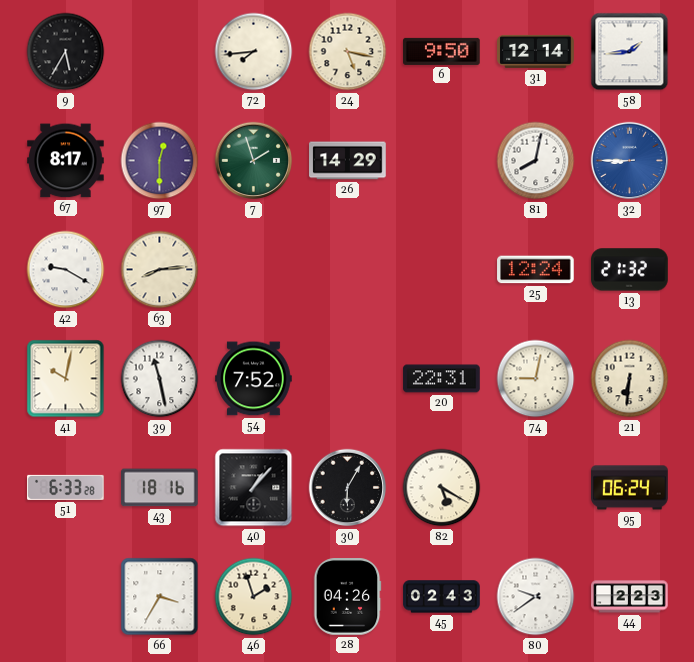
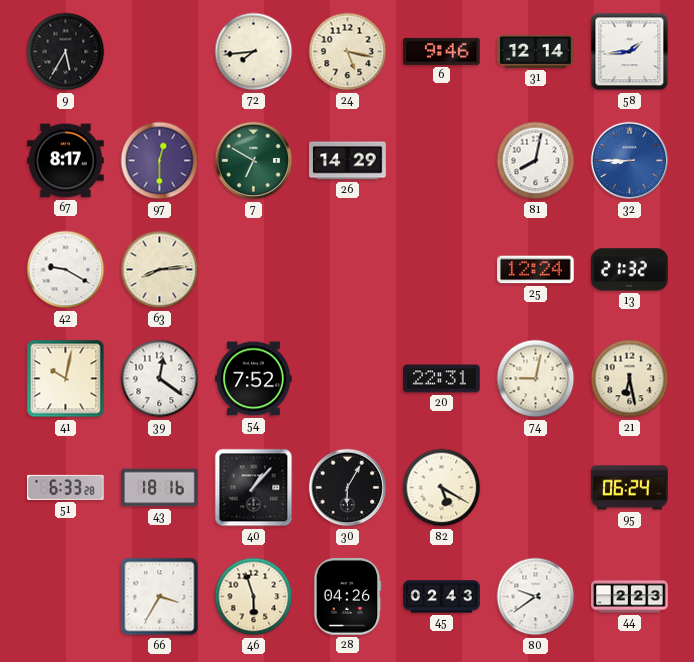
6: 9:50 -> 9:46 (442, 51)
7: 1:57 -> 6:50 (254, 161)
39: 11:28 -> 12:21 (160, 379)
21: 6:31 -> 6:28 (630, 379)
46: 1:57 -> 5:57 (254, 597)
